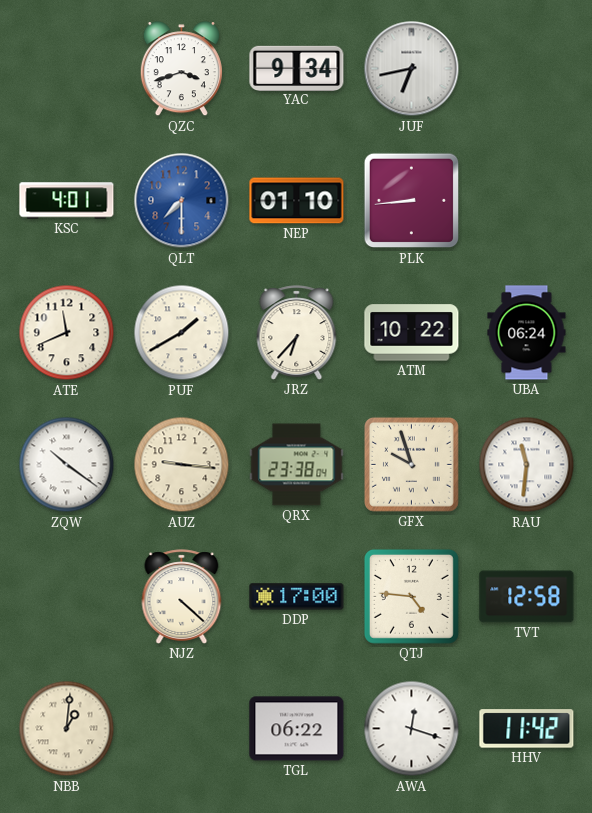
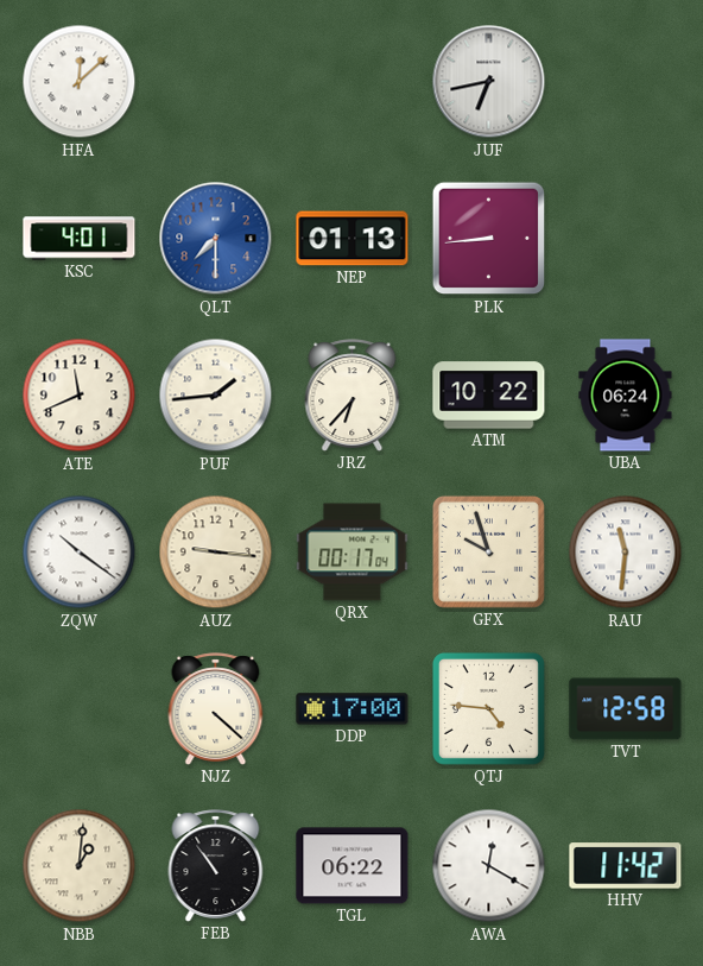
HFA: none -> 12:08 (80, 82)
QZC: 3:42 -> none (181, 69)
YAC: 9:34 -> none (297, 68)
NEP: 01:10 -> 01:13 (353, 239)
PUF: 1:40 -> 1:44 (216, 396)
QRX: 23:38 -> 00:17 (353, 553)
FEB: none -> 10:54 (216, 866)
AWA: 12:18 -> 12:20 (489, 866)
